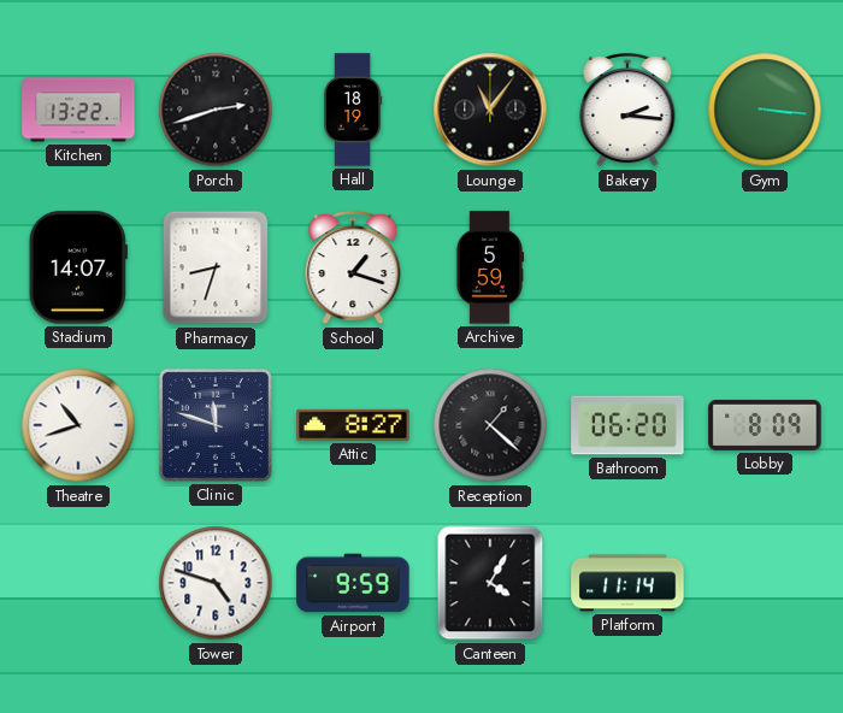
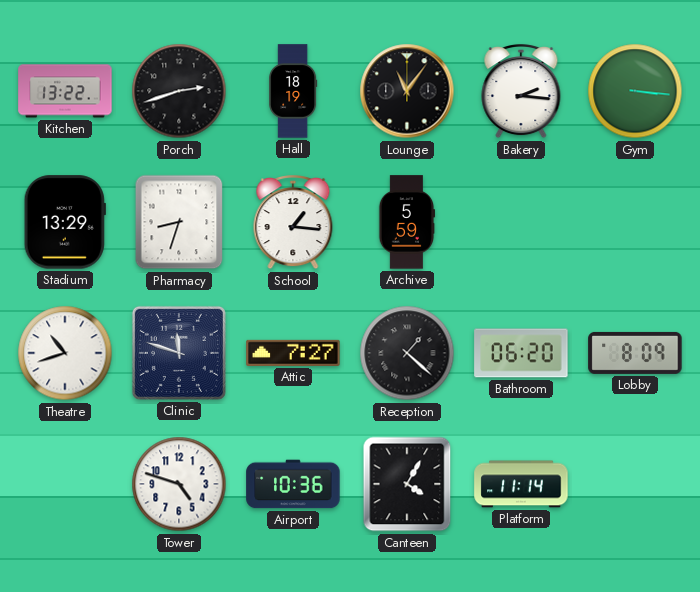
Stadium: 14:07 -> 13:29 (65, 222)
School: 1:18 -> 1:16 (293, 223)
Attic: 8:27 -> 7:27 (293, 353)
Airport: 9:59 -> 10:36 (293, 484)
